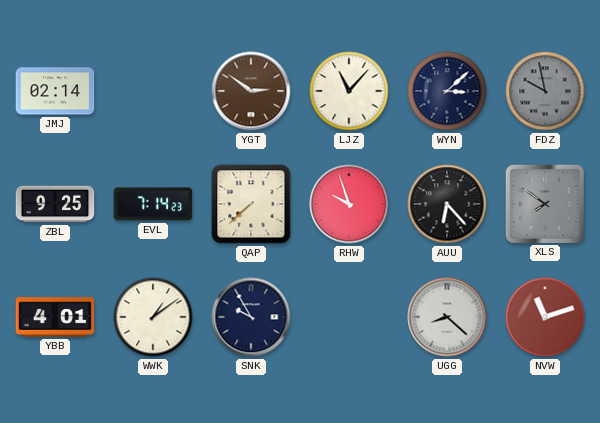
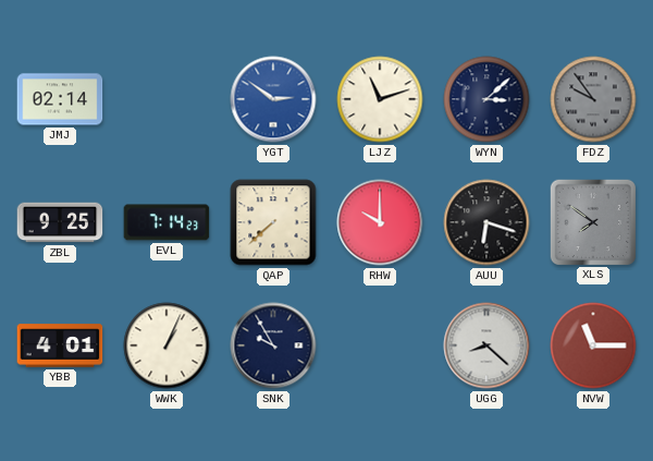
YGT dial: brown -> blue (273, 99)
LJZ: 11:07 -> 11:12 (380, 99)
FDZ: 9:58 -> 9:54 (593, 99)
RHW: 9:57 -> 10:00 (380, 222)
AUU: 6:23 -> 6:18 (486, 222)
WWK: 1:09 -> 1:04 (167, 345)
NVW: 11:12 -> 11:15 (593, 345)
